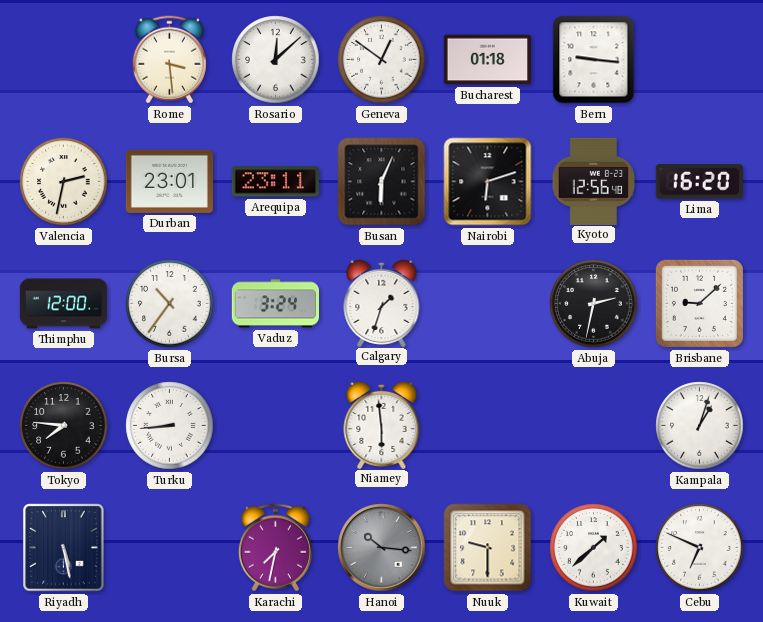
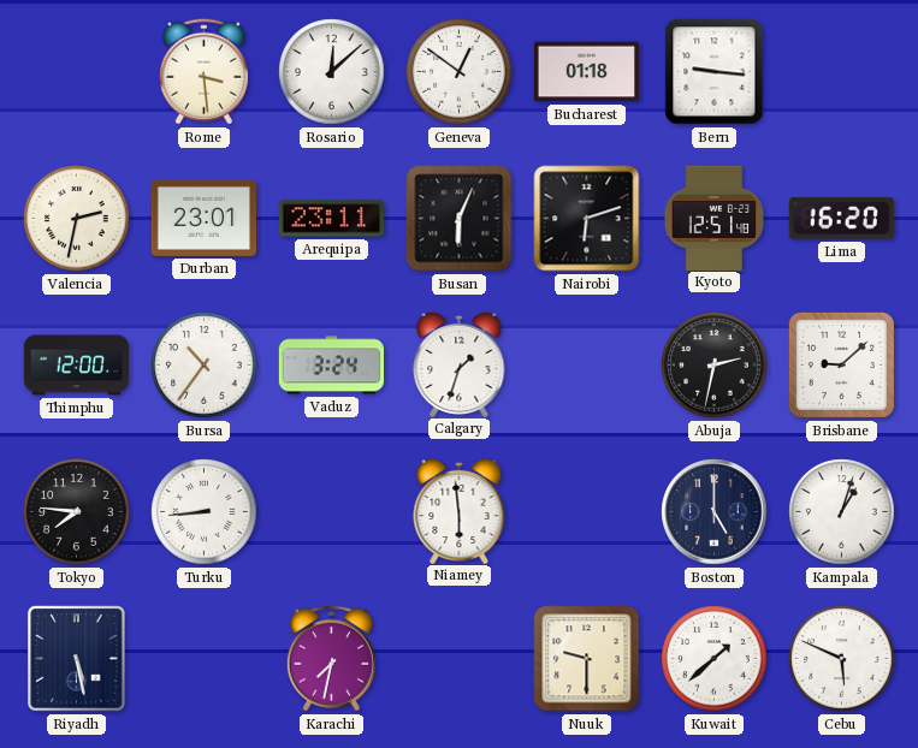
Kyoto: 12:56 -> 12:51 (715, 218)
Boston: none -> 5:00 (715, 512)
Hanoi: 10:16 -> none (382, 548)
Cebu: 6:49 -> 5:49 (842, 659)
